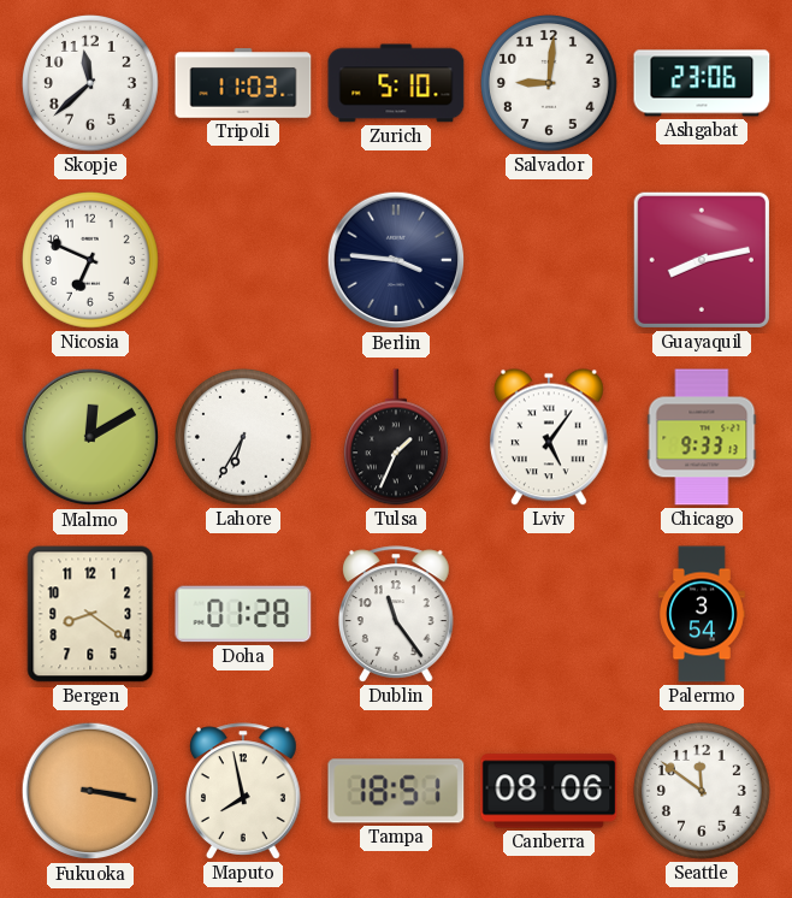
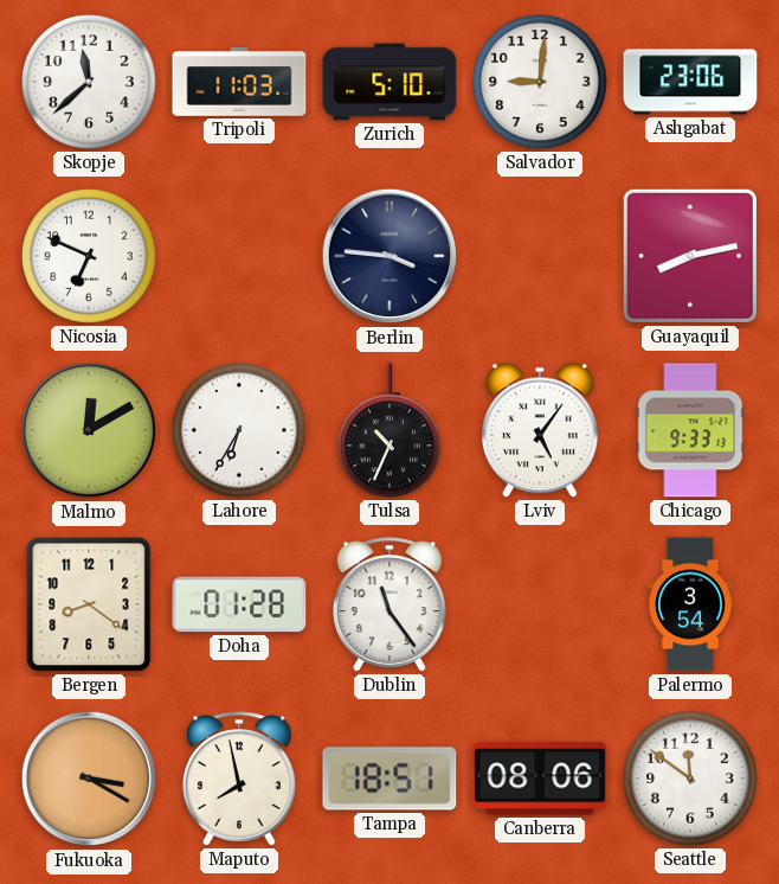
Tulsa: 1:34 -> 10:34 (389, 430)
Fukuoka: 3:17 -> 3:20 (89, 779)
